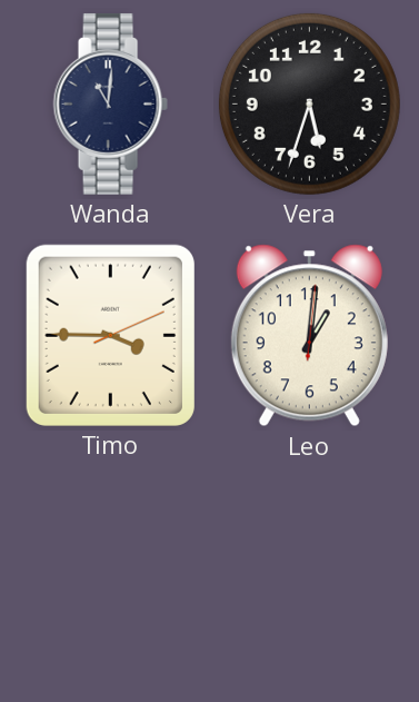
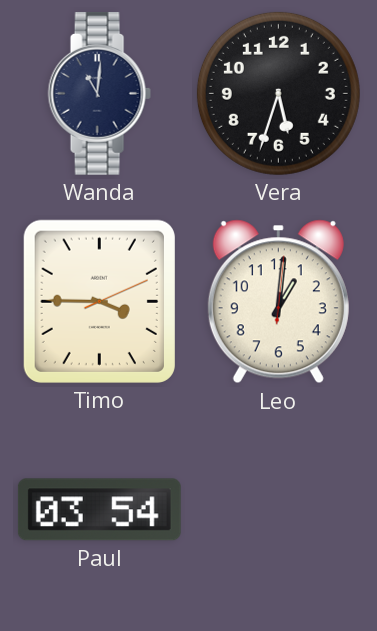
Paul: none -> 03:54 (99, 510)
